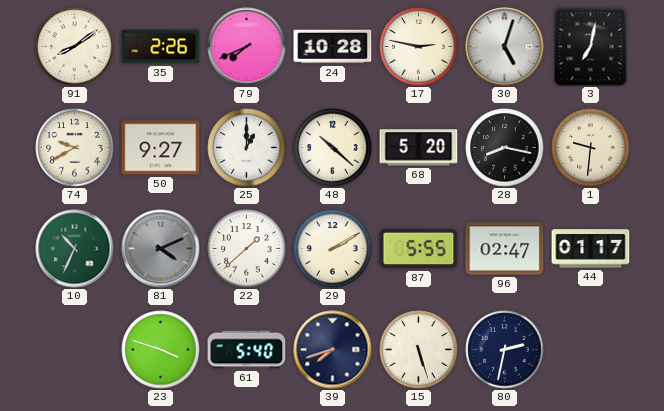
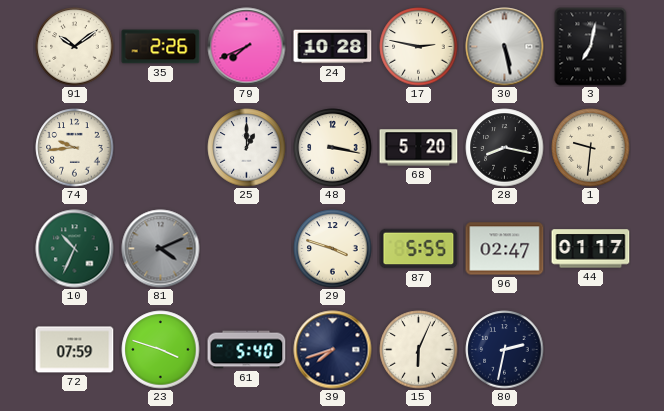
91: 8:09 -> 10:09 (75, 47)
30: 5:03 -> 5:28 (505, 47)
74: 9:40 -> 9:44 (75, 148)
50: 9:27 -> none (161, 148)
48: 10:22 -> 3:17 (333, 148)
22: 1:38 -> none (247, 249)
29: 2:10 -> 3:48 (333, 249)
72: none -> 07:59 (75, 350)
15: 5:27 -> 6:04 (419, 350)
